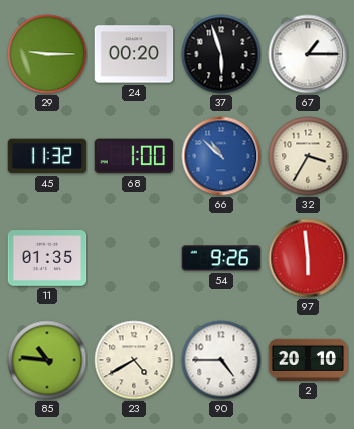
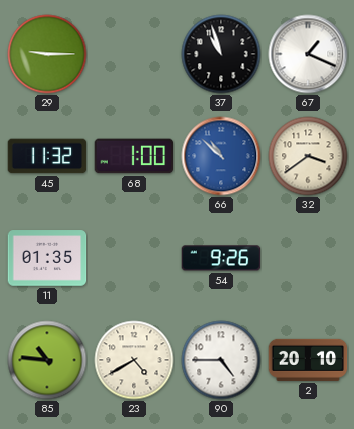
24: 00:20 -> none (134, 54)
37: 5:57 -> 10:57 (221, 54)
67: 1:15 -> 1:19 (308, 54)
32: 3:35 -> 3:39 (308, 156)
97: 5:59 -> none (308, 258)
